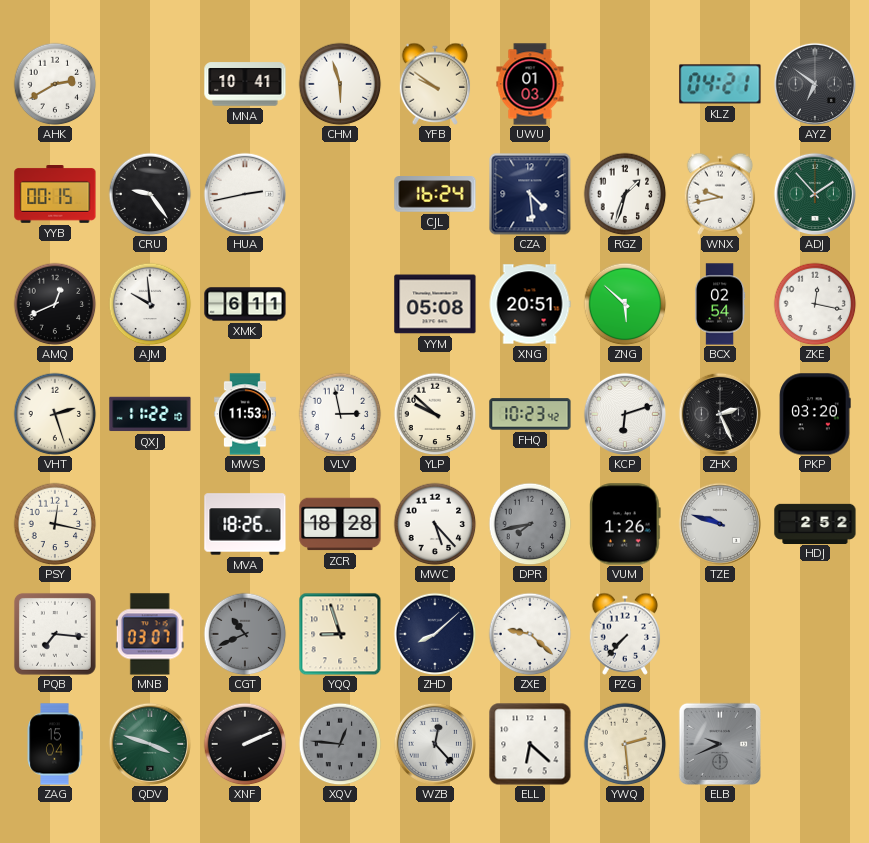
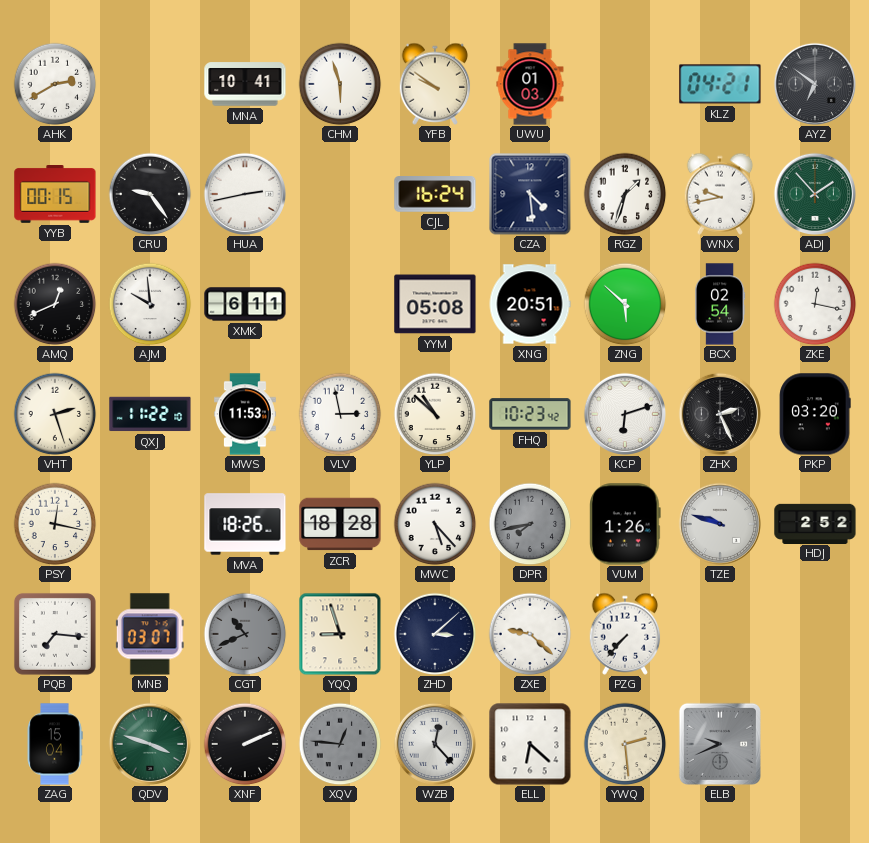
YLP: 9:52 -> 10:52 (435, 414)
ZHD: 8:08 -> 3:08 (435, 634)
